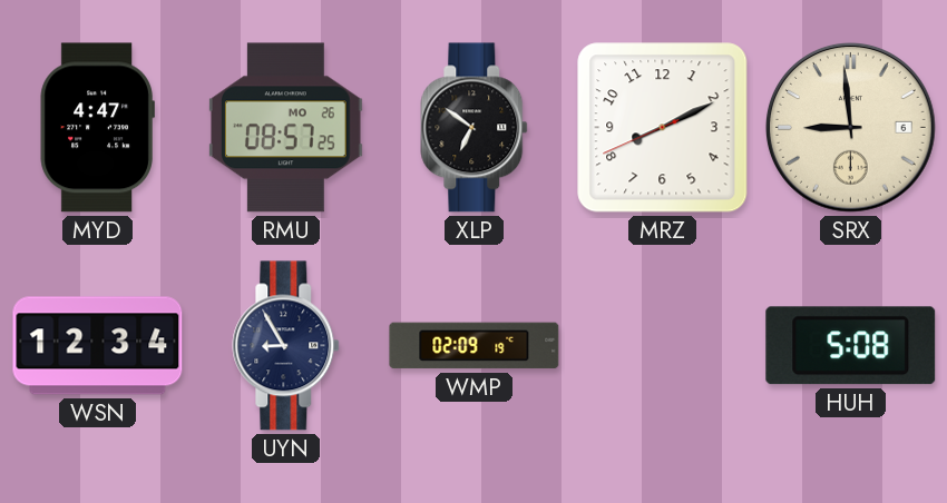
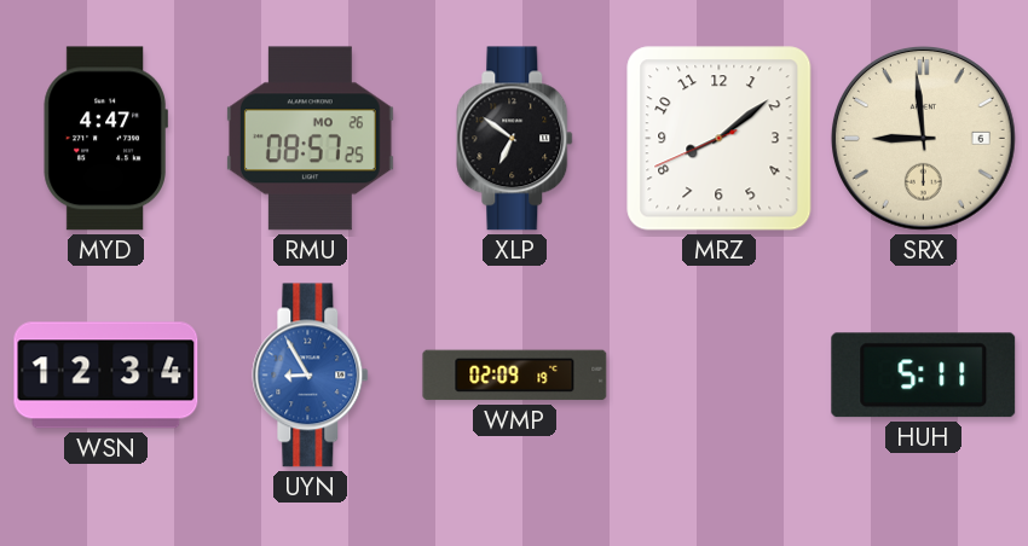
MRZ: 8:10 -> 8:08 (720, 139)
UYN dial: navy -> blue (311, 376)
HUH: 5:08 -> 5:11 (924, 376)
